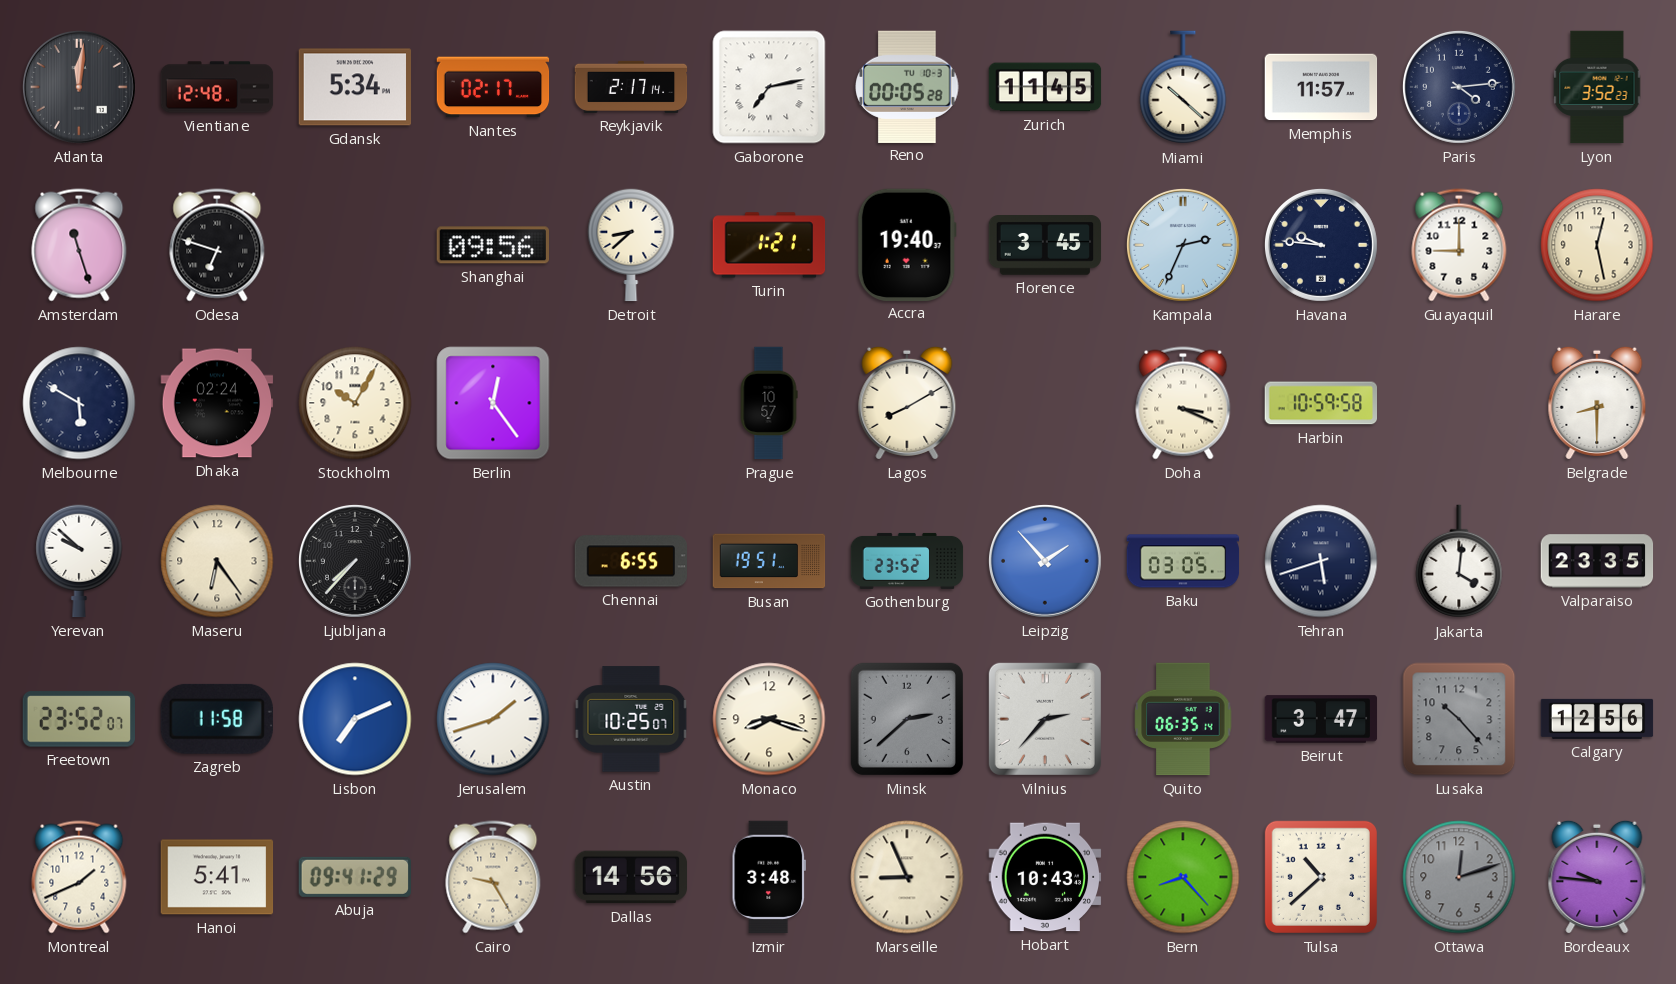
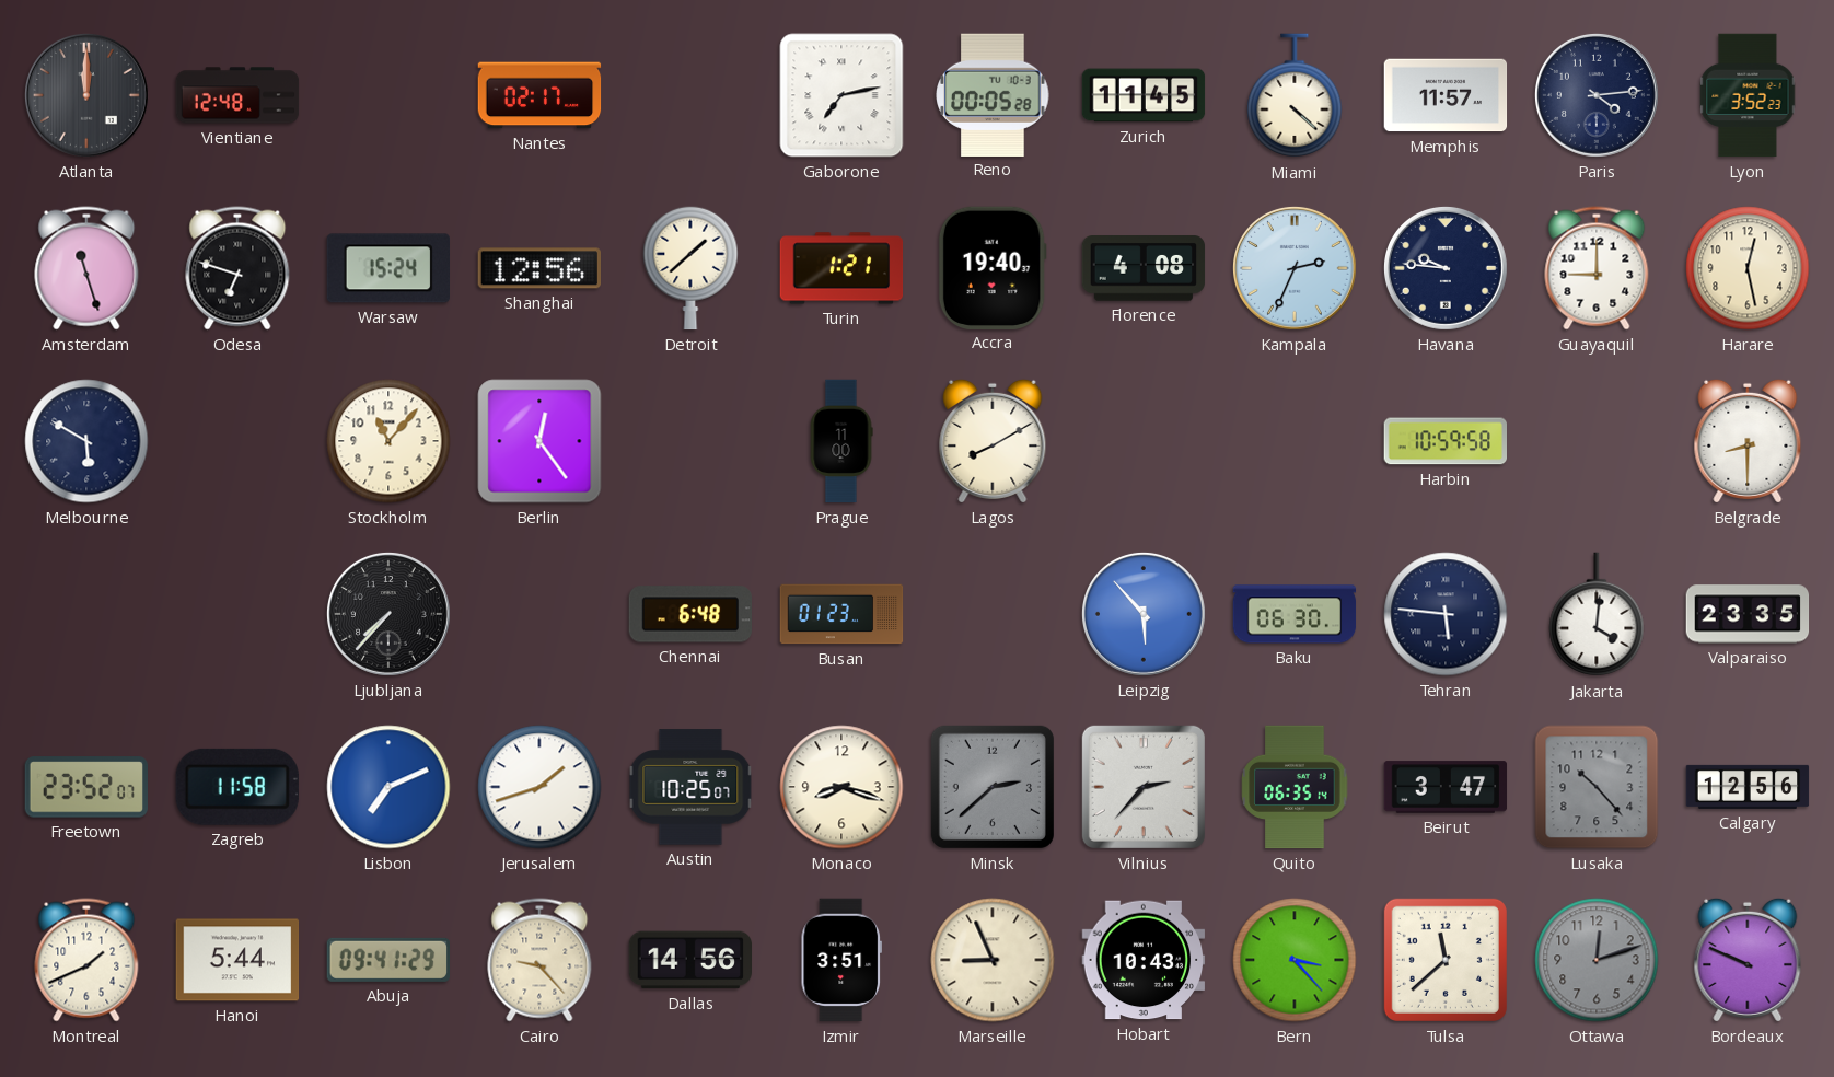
Atlanta: 12:01 -> 12:00 (86, 95)
Gdansk: 5:34 -> none (355, 87)
Reykjavik: 2:17 -> none (631, 87)
Miami: 10:22 -> 4:22 (1295, 96)
Warsaw: none -> 15:24 (387, 268)
Shanghai: 09:56 -> 12:56 (538, 268)
Detroit: 8:38 -> 1:38 (690, 268)
Florence: 3:45 -> 4:08 (1144, 269)
Dhaka: 02:24 -> none (217, 403)
Stockholm: 10:05 -> 11:07 (388, 441)
Prague: 10:57 -> 11:00 (841, 441)
Doha: 3:19 -> none (1183, 403)
Yerevan: 9:52 -> none (79, 561)
Maseru: 6:24 -> none (217, 561)
Chennai: 6:55 -> 6:48 (690, 614)
Busan: 19:51 -> 01:23 (841, 614)
Gothenburg: 23:52 -> none (907, 561)
Leipzig: 1:53 -> 5:53 (1144, 614)
Baku: 03:05 -> 06:30 (1295, 614)
Tehran: 5:42 -> 5:46 (1446, 614)
Hanoi: 5:41 -> 5:44 (237, 960)
Cairo: 9:25 -> 9:23 (539, 960)
Izmir: 3:48 -> 3:51 (840, 960)
Bern: 8:23 -> 3:23 (1295, 960)
Tulsa: 10:38 -> 11:38 (1446, 960)
Bordeaux: 9:46 -> 9:49 (1748, 960)
